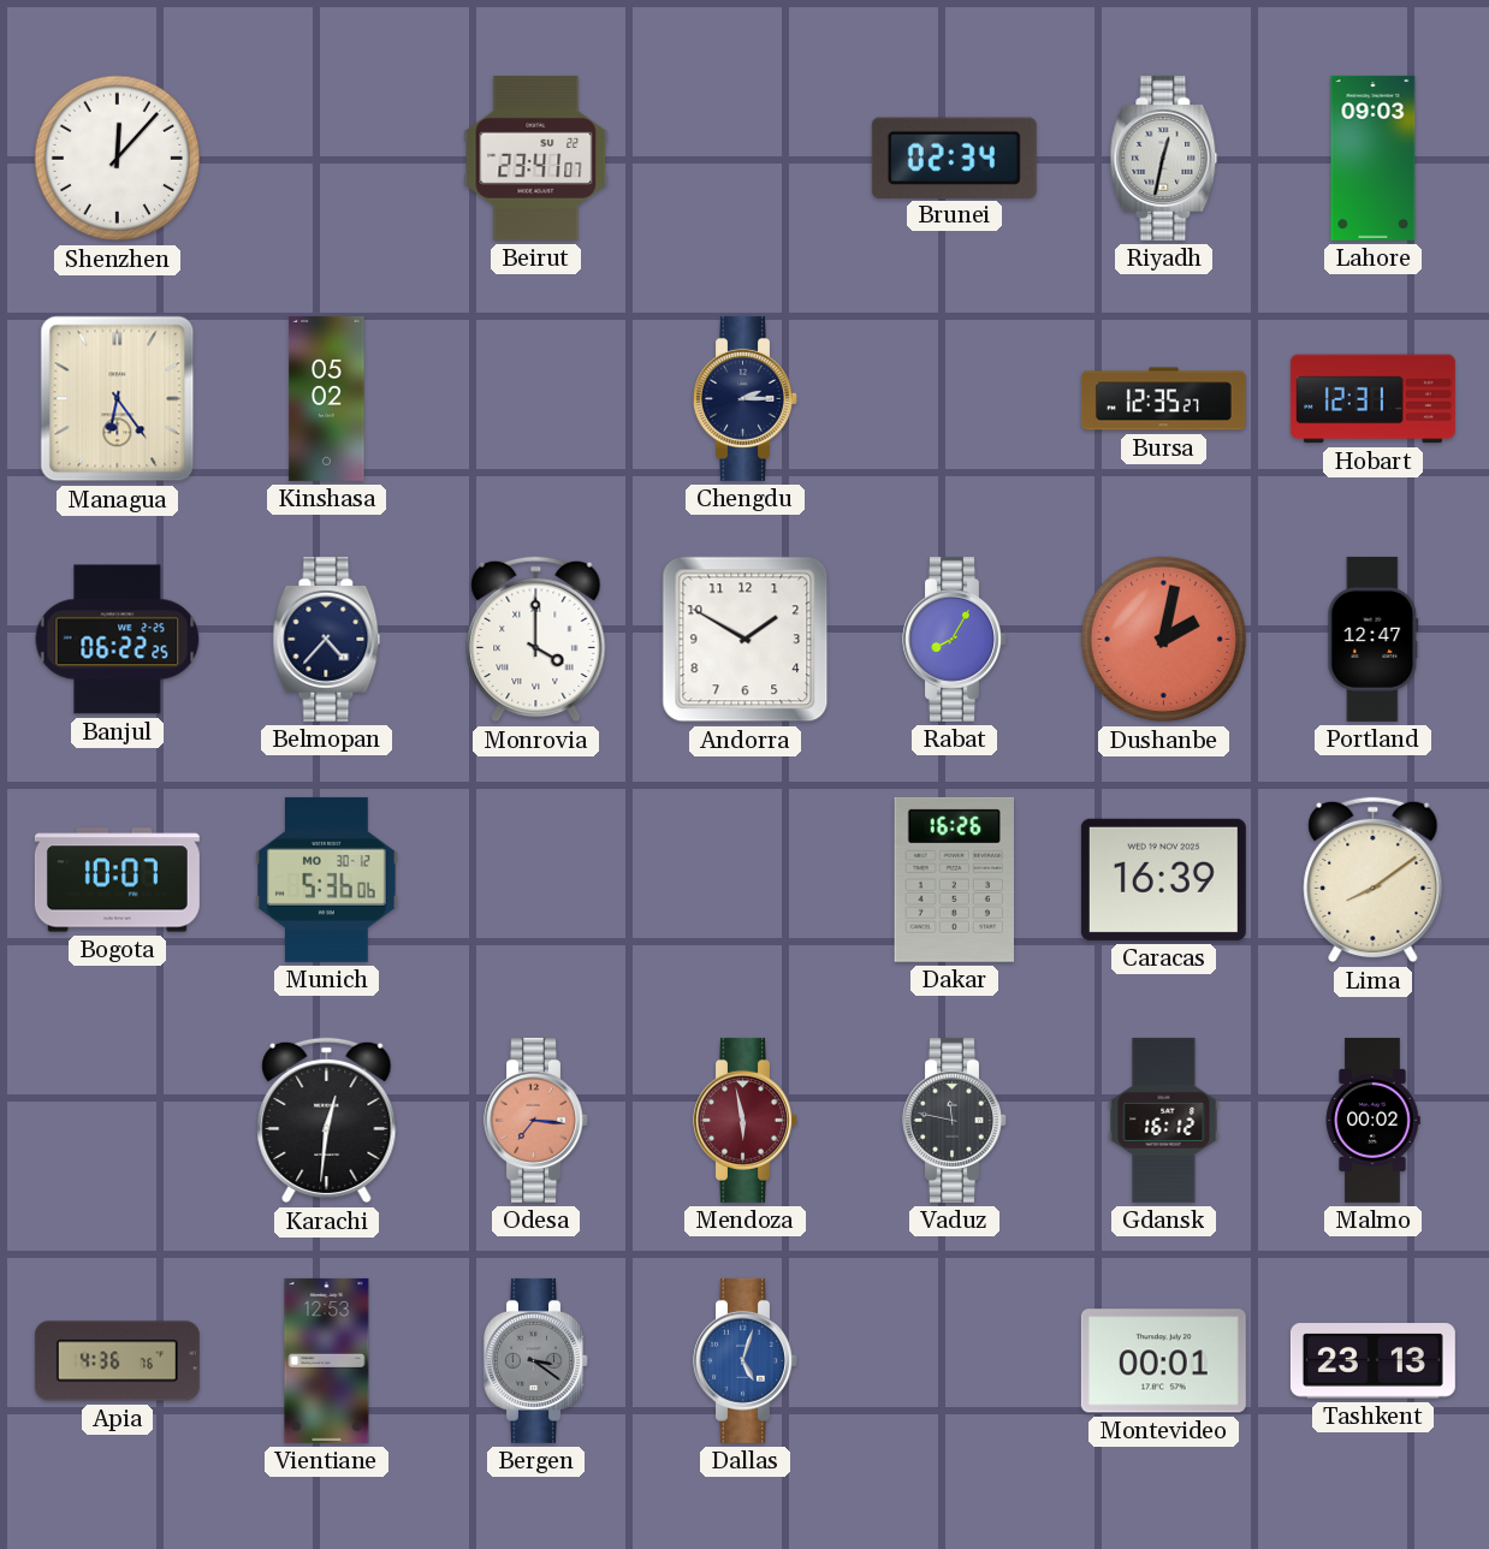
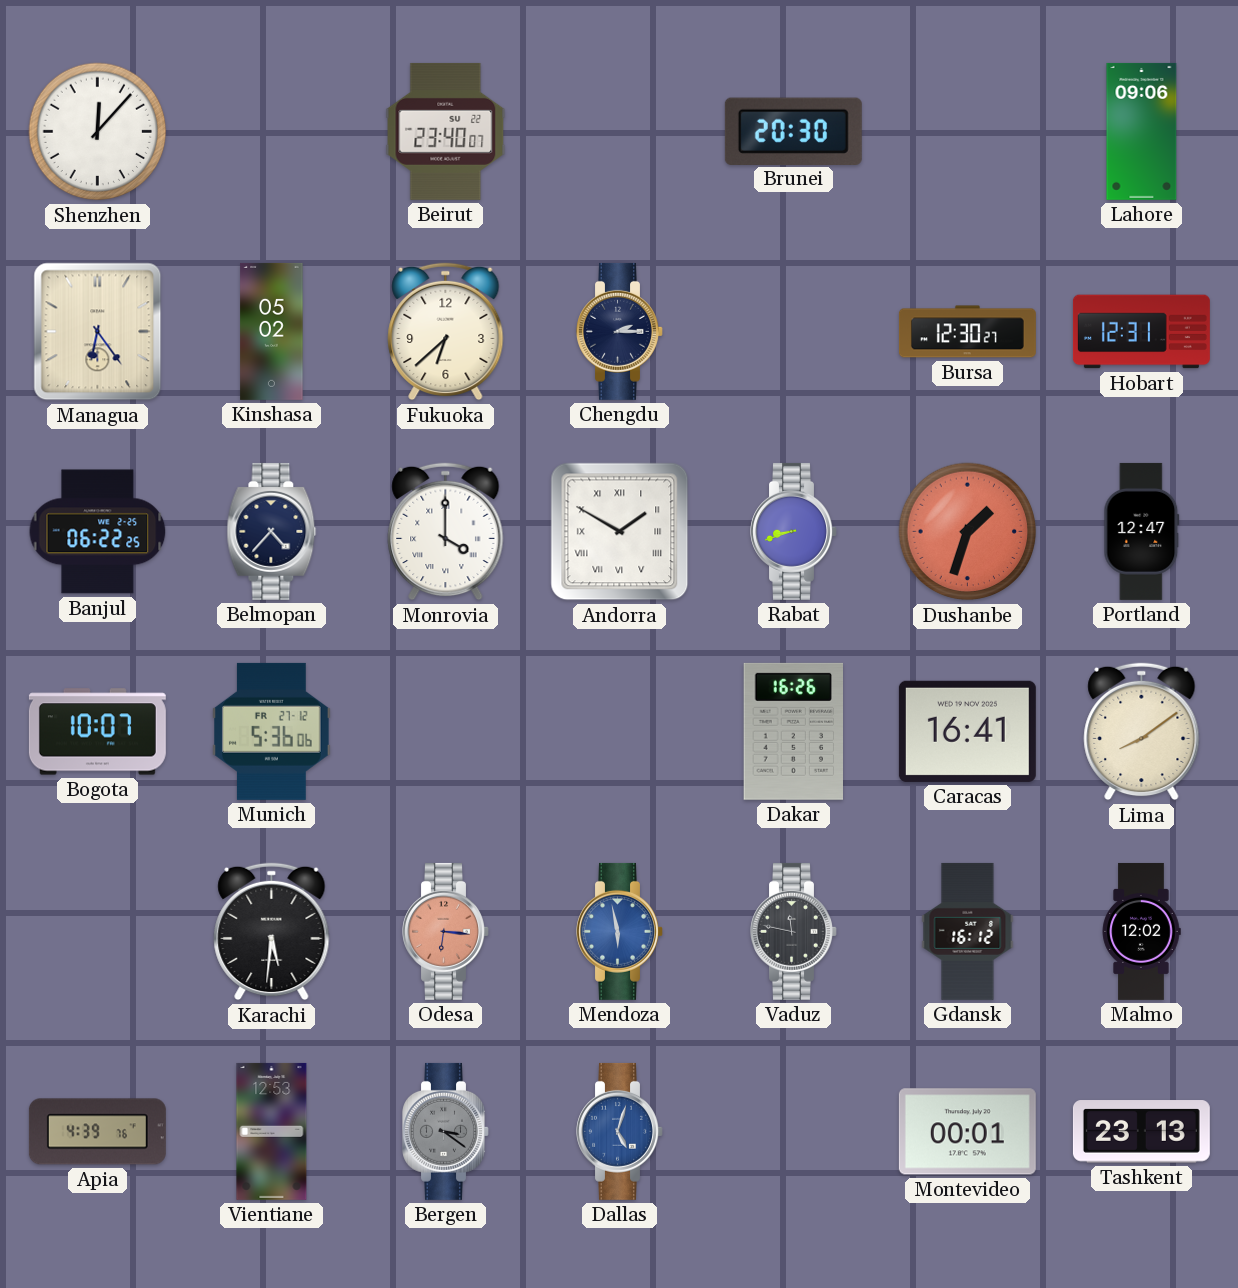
Beirut: 23:41 -> 23:40 (446, 131)
Brunei: 02:34 -> 20:30 (793, 131)
Riyadh: 12:32 -> none (1164, 158)
Lahore: 09:03 -> 09:06 (1142, 131)
Fukuoka: none -> 6:38 (446, 332)
Bursa: 12:35 -> 12:30 (967, 332)
Andorra numerals: Arabic -> Roman (620, 532)
Rabat: 8:05 -> 8:42 (794, 531)
Dushanbe: 2:02 -> 1:33 (968, 532)
Munich date: MO 30-12 -> FR 27-12 (272, 731)
Caracas: 16:39 -> 16:41 (967, 731)
Karachi: 12:31 -> 5:31 (272, 932)
Odesa: 7:16 -> 6:16 (446, 931)
Mendoza dial: burgundy -> blue (620, 931)
Malmo: 00:02 -> 12:02 (1141, 931)
Apia: 4:36 -> 4:39 (97, 1132)
